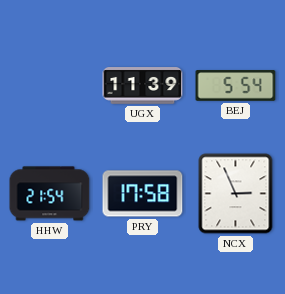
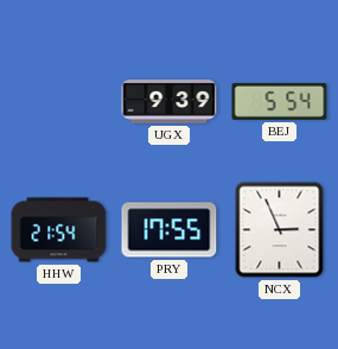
UGX: 11:39 -> 9:39 (170, 102)
PRY: 17:58 -> 17:55 (170, 230)
